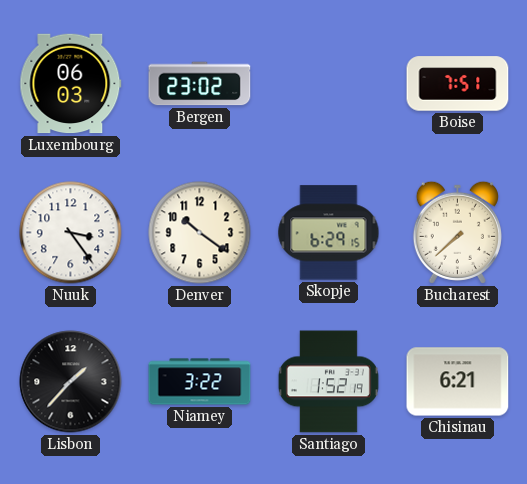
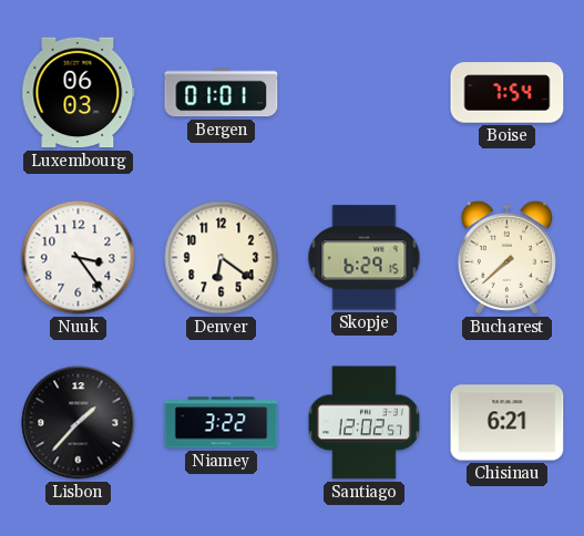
Bergen: 23:02 -> 01:01 (222, 93)
Boise: 7:51 -> 7:54 (508, 93)
Denver: 10:21 -> 6:21 (222, 258)
Santiago: 1:52 -> 12:02 (363, 423)
